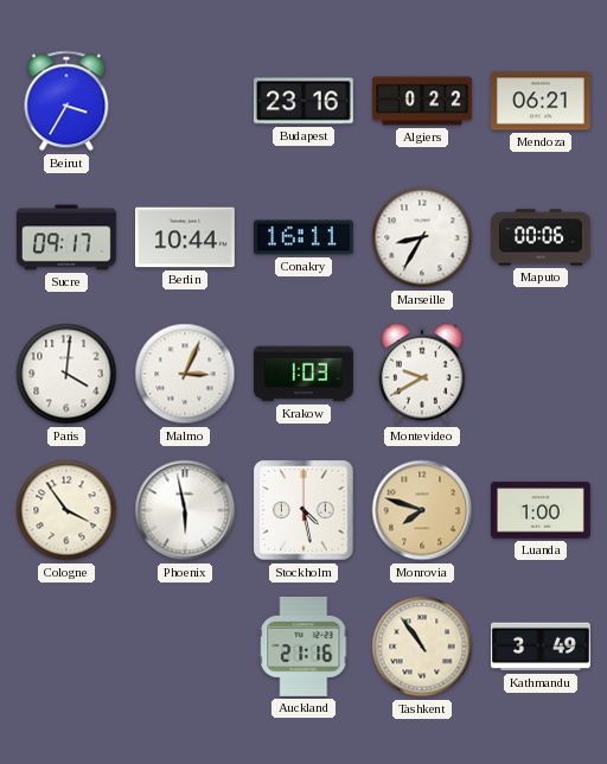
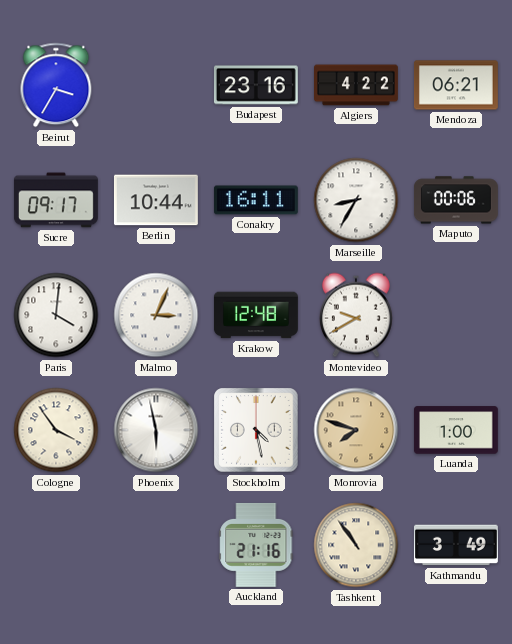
Algiers: 0:22 -> 4:22 (357, 85)
Krakow: 1:03 -> 12:48 (256, 315)
